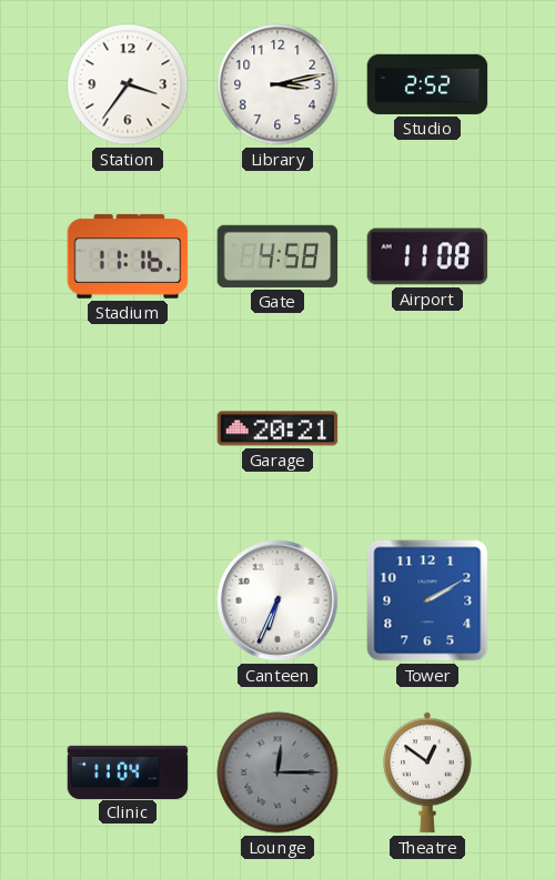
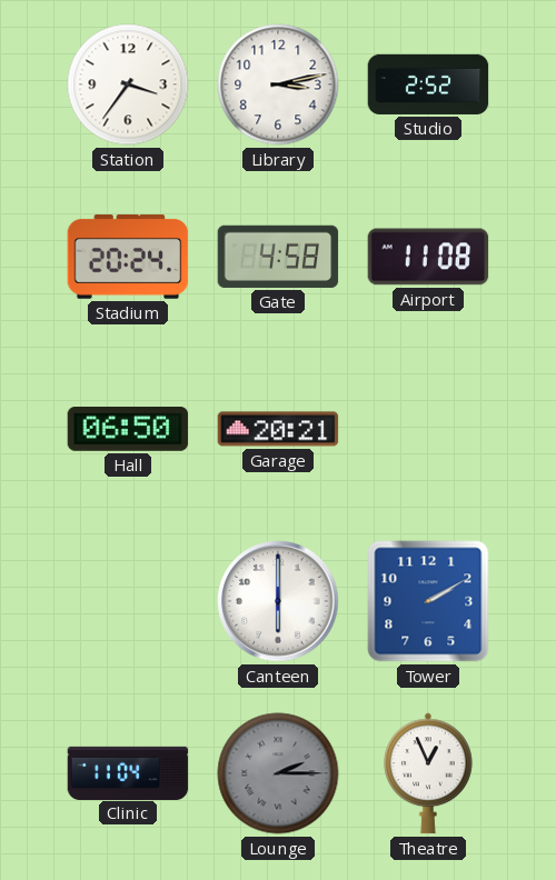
Stadium: 11:16 -> 20:24 (128, 257)
Hall: none -> 06:50 (128, 430)
Canteen: 6:34 -> 6:00 (278, 601)
Lounge: 12:15 -> 2:15 (278, 773)
Theatre: 12:51 -> 12:56 (429, 773)
